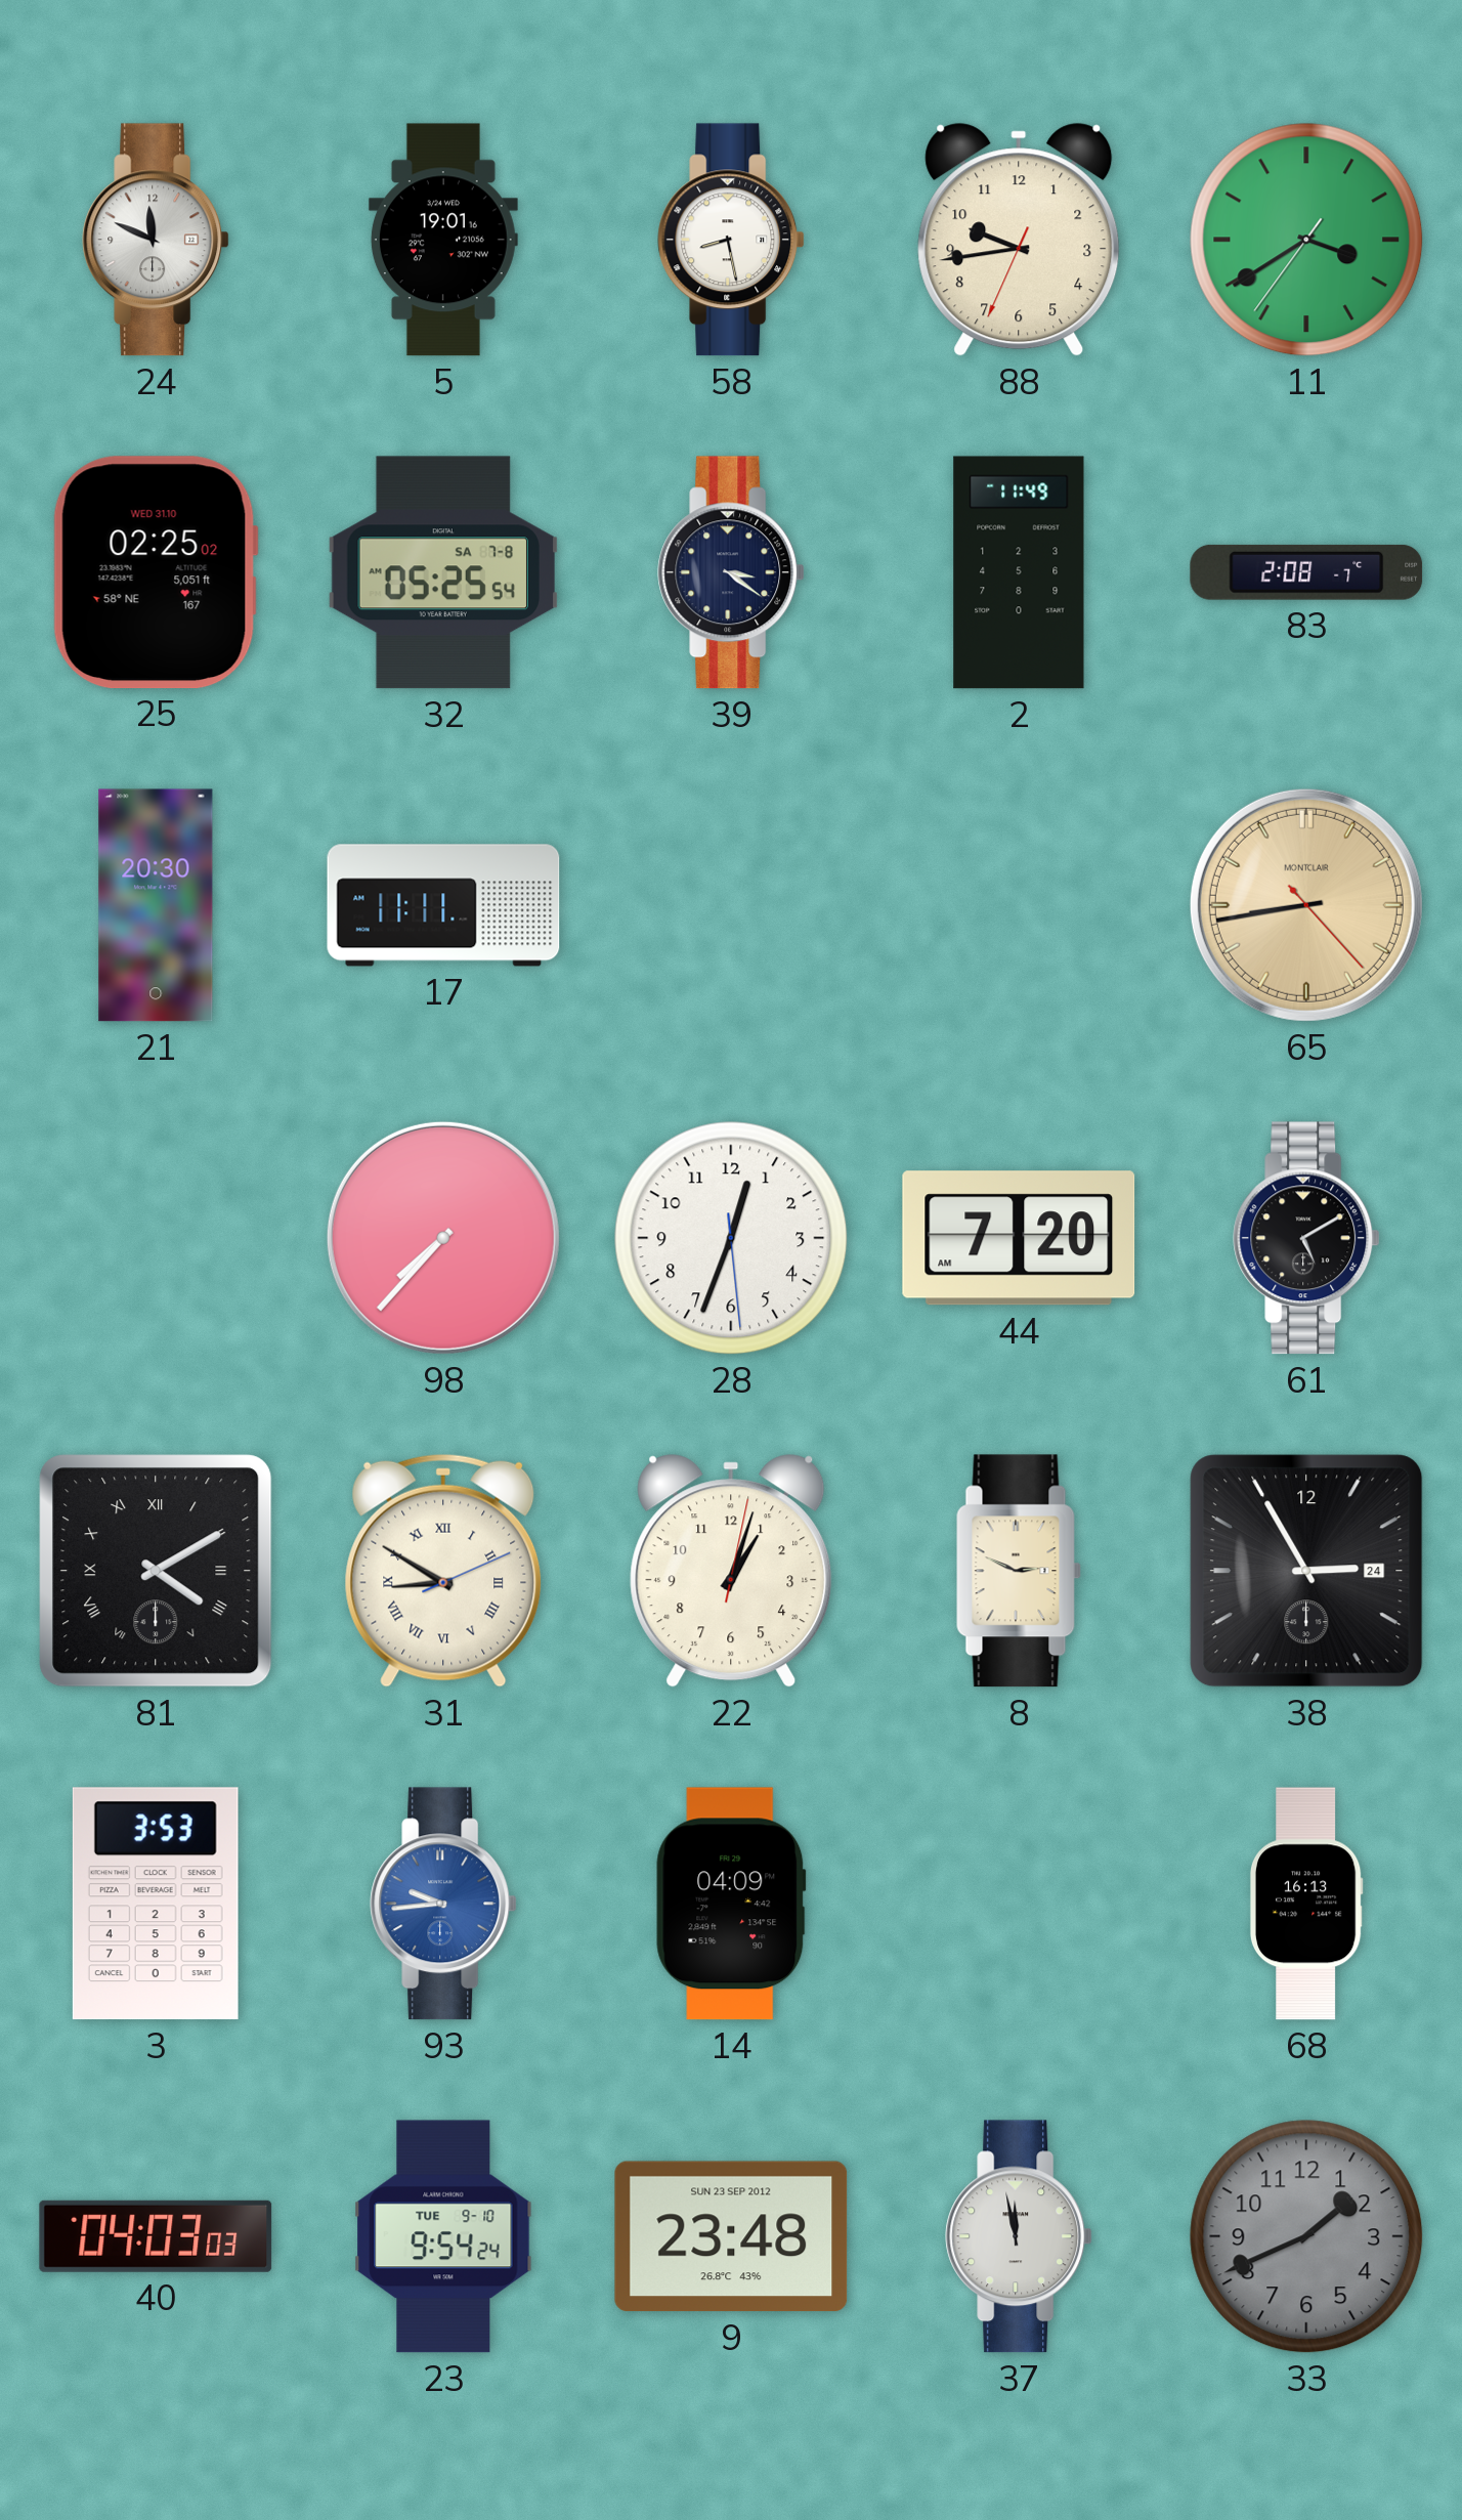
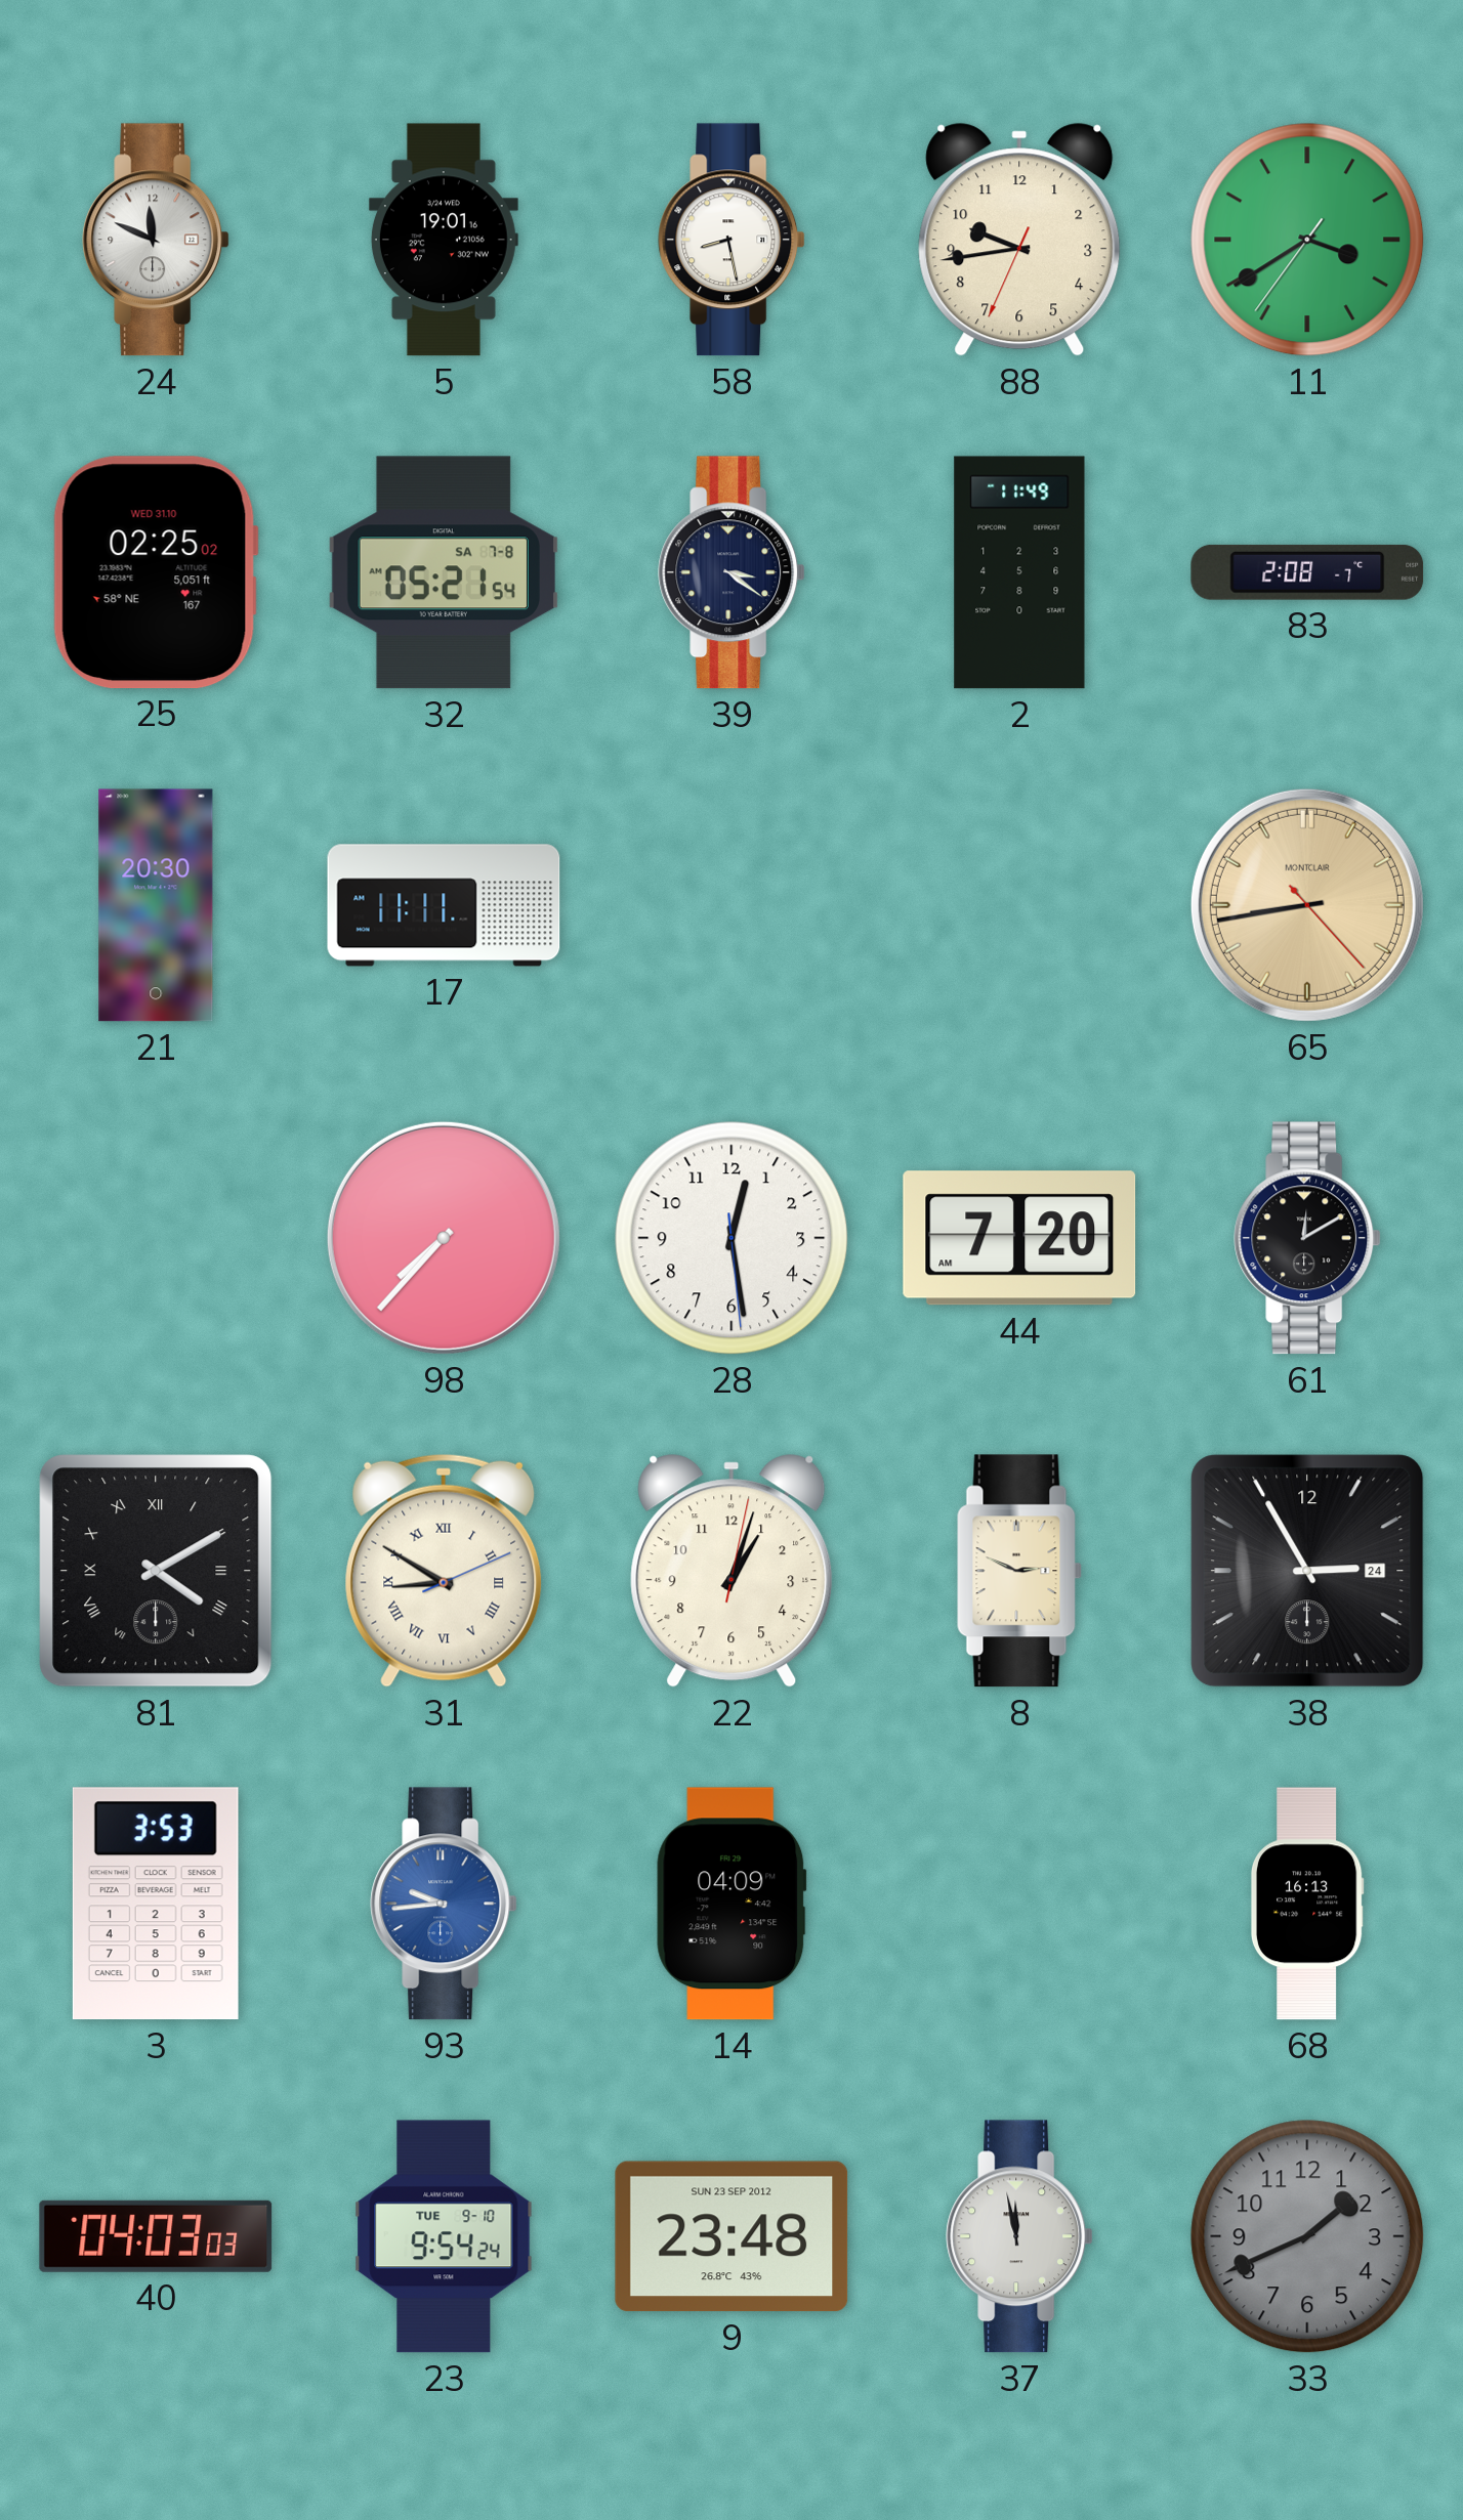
32: 05:25 -> 05:21 (444, 572)
28: 12:33 -> 12:28 (731, 1238)
61: 5:10 -> 12:10 (1307, 1238)
